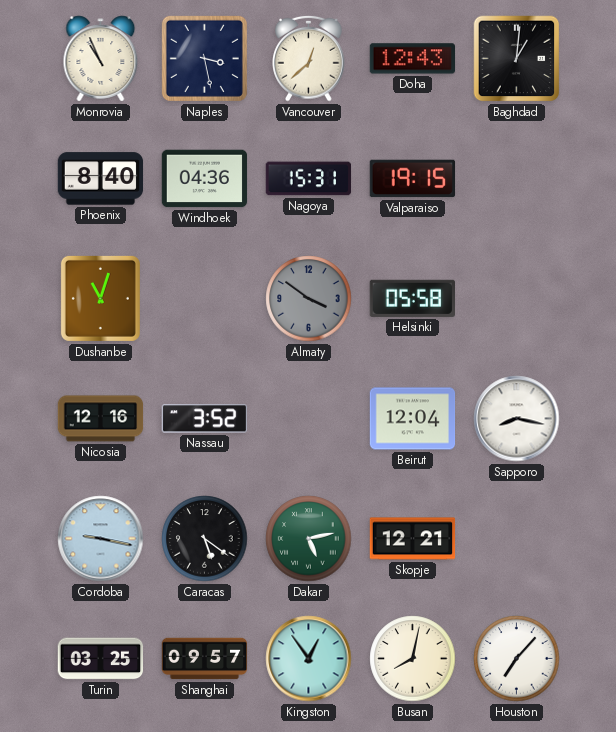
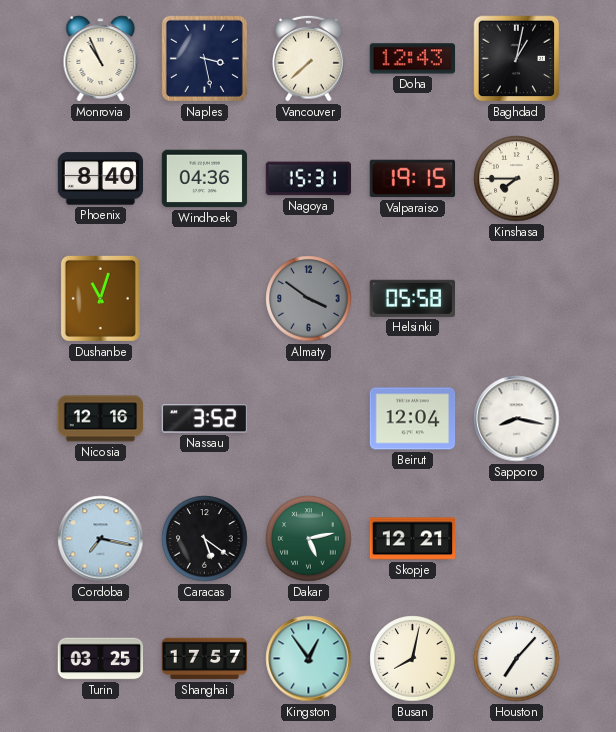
Vancouver: 12:38 -> 7:38 (309, 58)
Baghdad: 1:01 -> 1:02 (517, 59)
Kinshasa: none -> 7:45 (517, 179)
Cordoba: 9:17 -> 7:17 (101, 539)
Shanghai: 09:57 -> 17:57 (205, 659)
